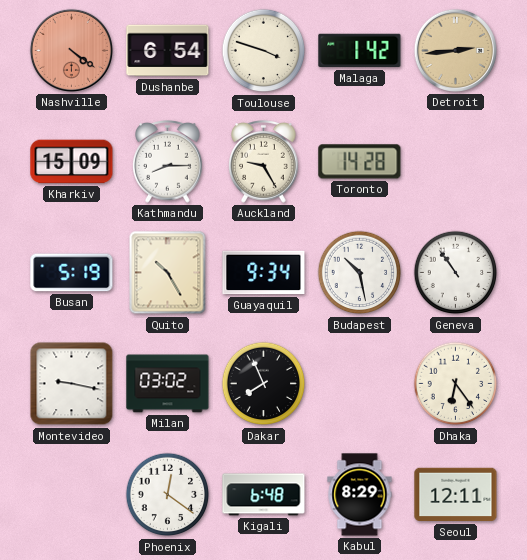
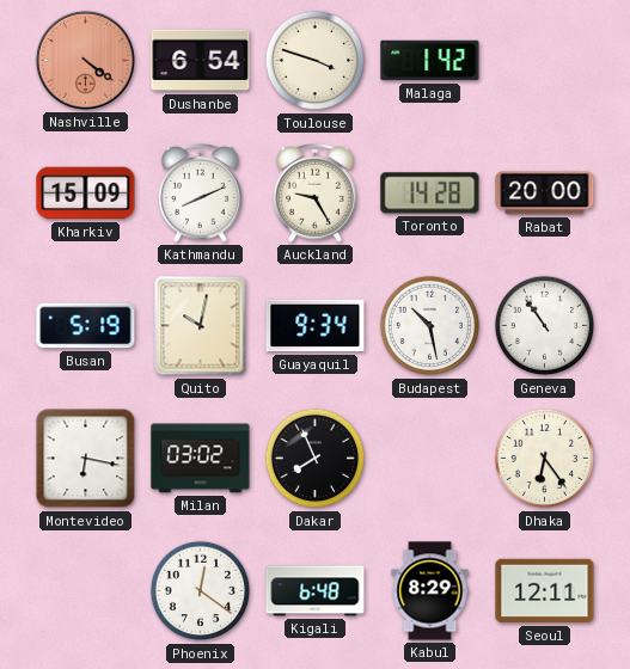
Detroit: 2:44 -> none (455, 50)
Kathmandu: 8:15 -> 8:11 (201, 194)
Rabat: none -> 20:00 (545, 194)
Quito: 10:25 -> 10:02 (201, 326)
Montevideo: 9:17 -> 6:17 (86, 459)
